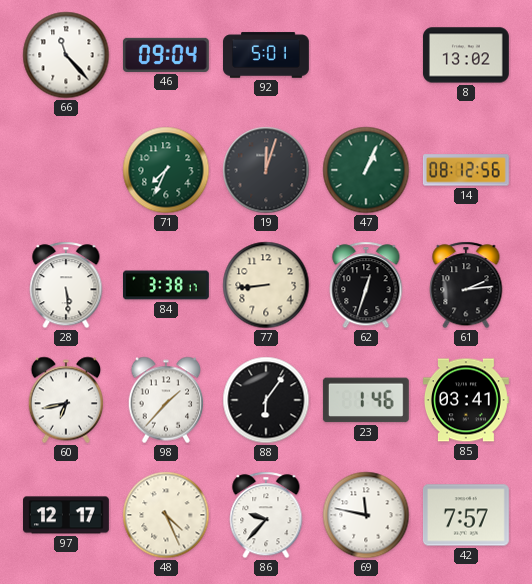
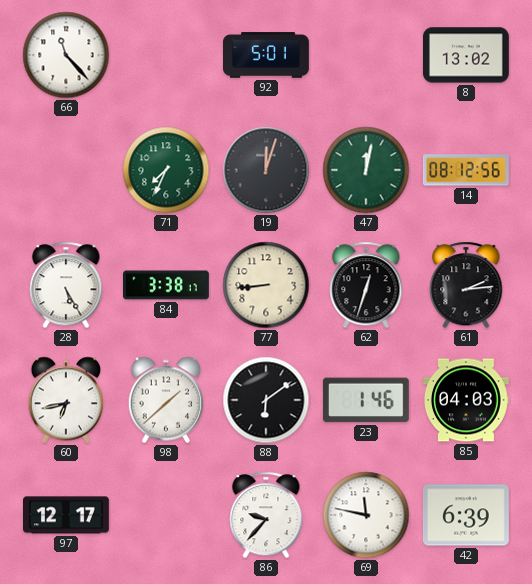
46: 09:04 -> none (166, 55)
47: 1:04 -> 12:02 (366, 170)
28: 5:29 -> 5:25 (66, 285)
98: 1:37 -> 1:38 (166, 400)
88: 6:06 -> 6:09 (266, 400)
85: 03:41 -> 04:03 (466, 400)
48: 4:26 -> none (166, 515)
42: 7:57 -> 6:39 (466, 515)
